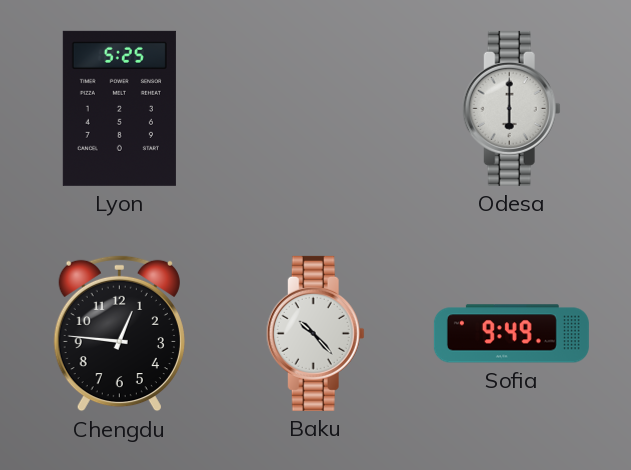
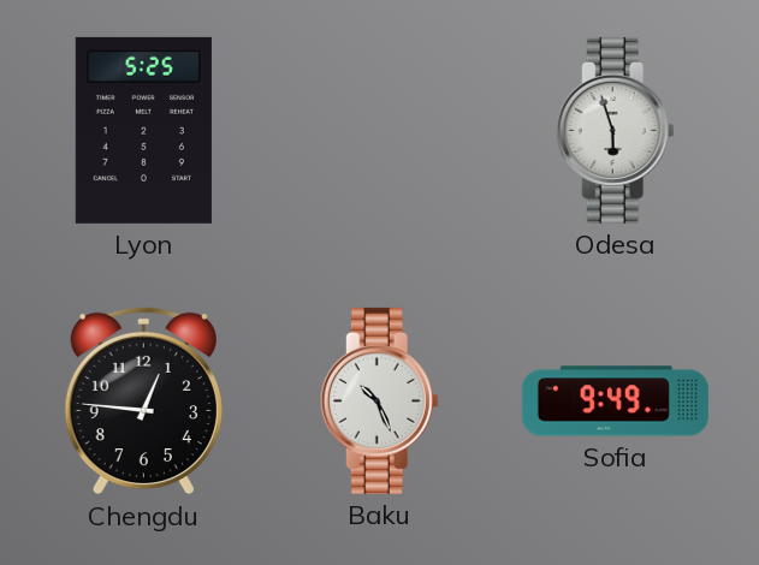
Odesa: 6:00 -> 5:57 (615, 130)
Baku: 10:23 -> 10:26 (379, 400)
